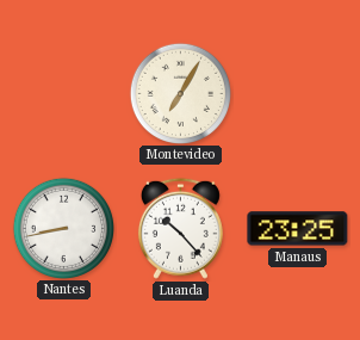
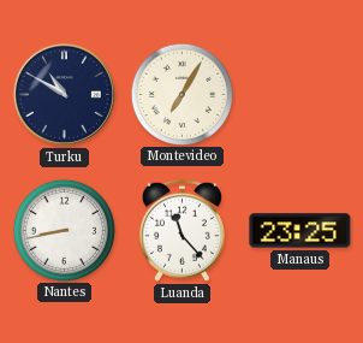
Turku: none -> 10:50 (64, 94)
Luanda: 10:23 -> 11:23 (181, 230)
